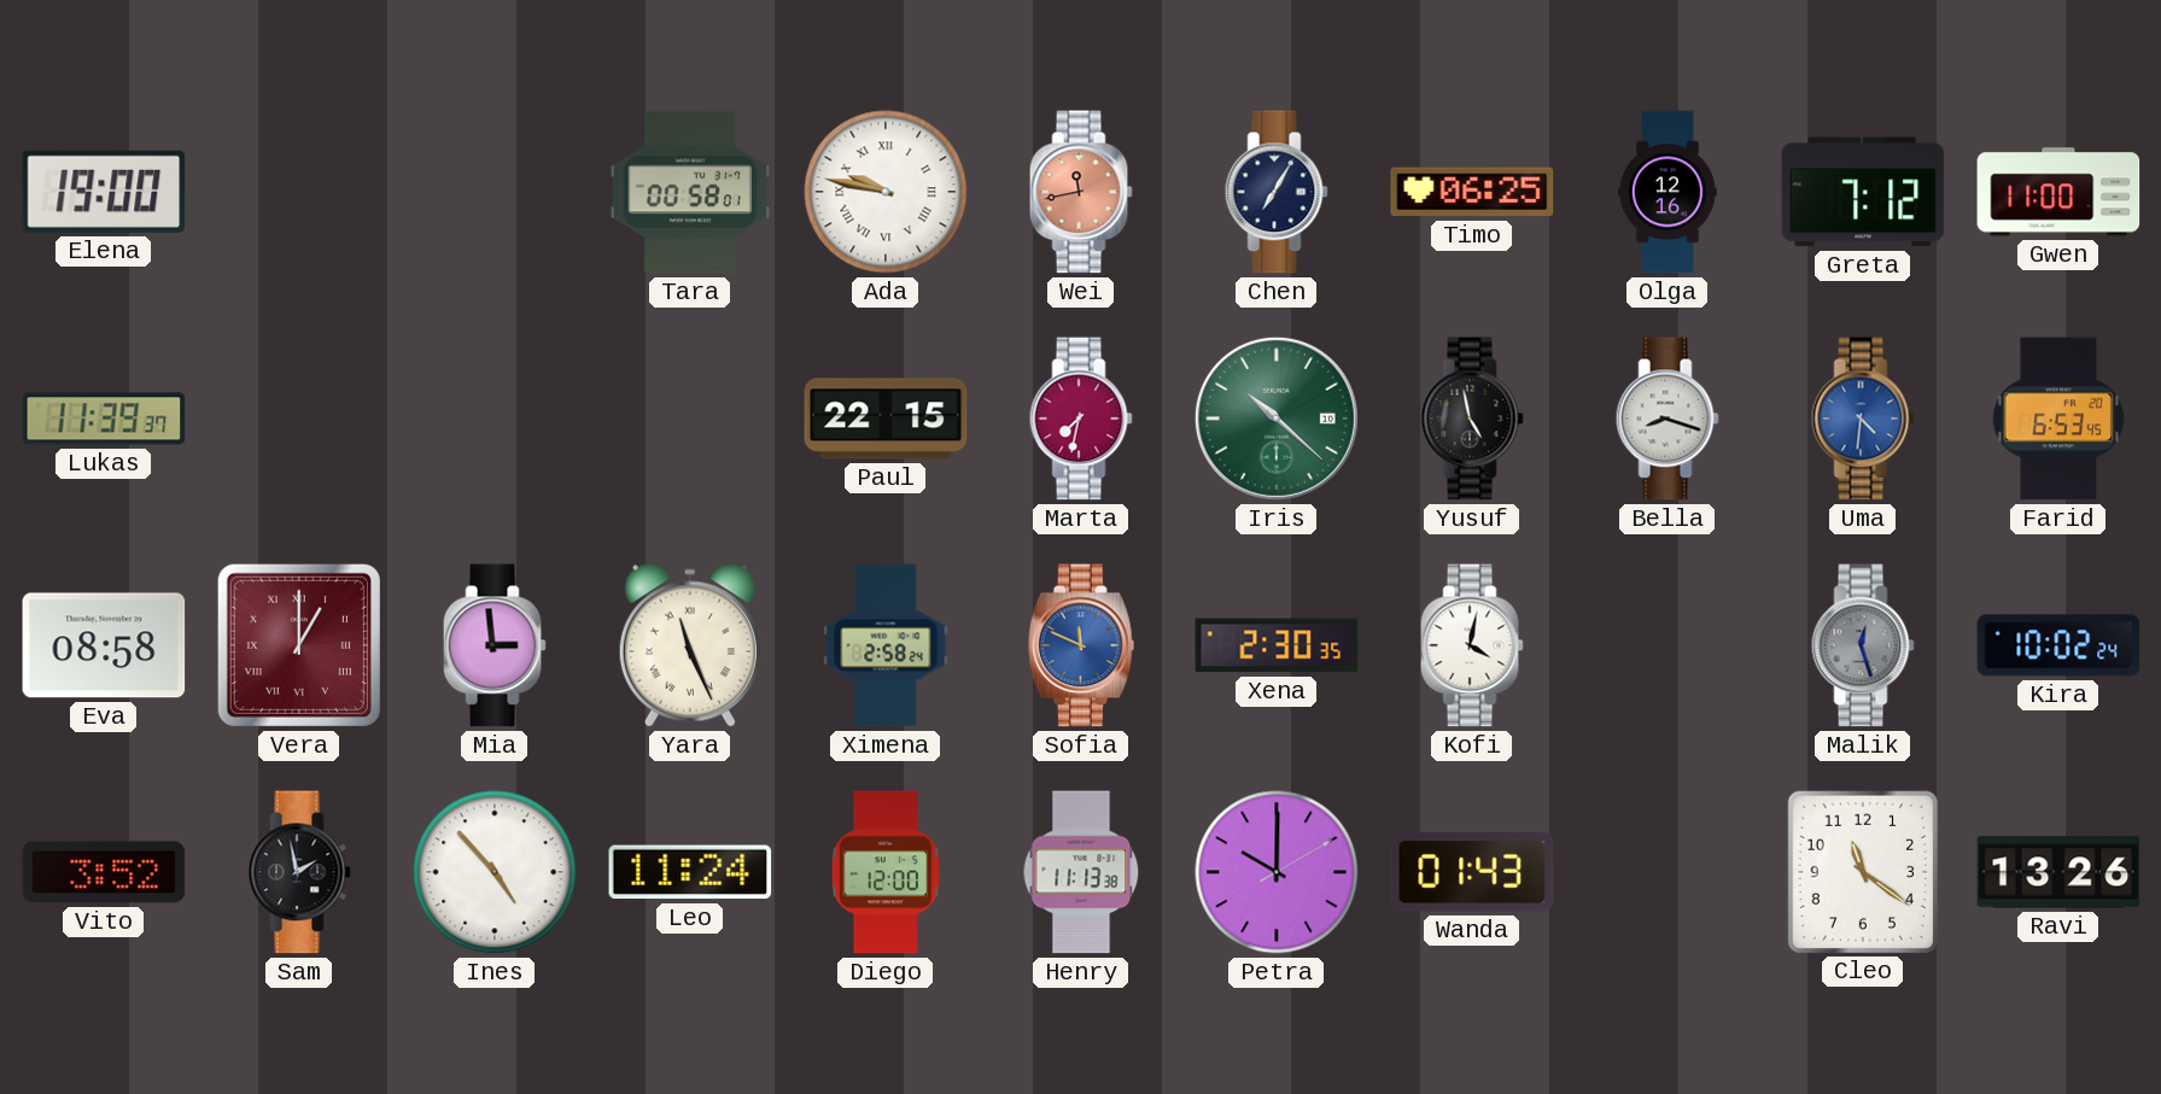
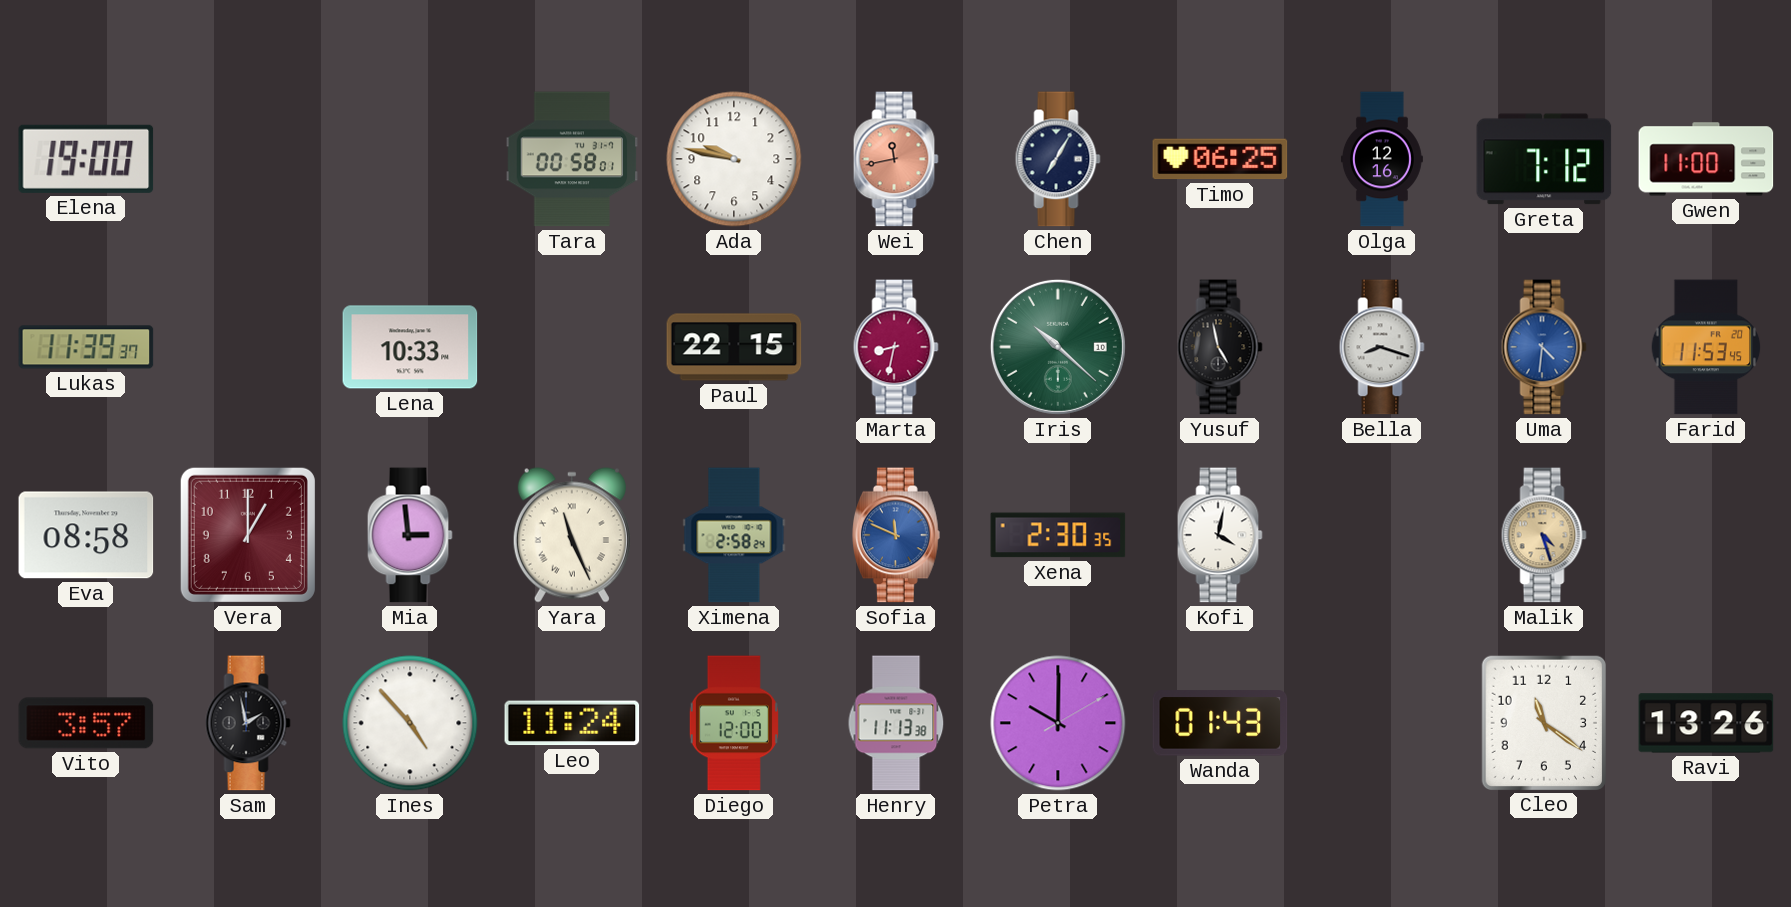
Ada numerals: Roman -> Arabic (734, 159)
Lena: none -> 10:33 (410, 347)
Marta: 7:32 -> 8:32 (896, 347)
Farid: 6:53 -> 11:53 (1706, 347)
Vera numerals: Roman -> Arabic (248, 535)
Malik: 12:27 -> 4:27 (1544, 535)
Malik dial: grey -> champagne (1544, 535)
Kira: 10:02 -> none (2058, 645)
Vito: 3:52 -> 3:57 (86, 723)
